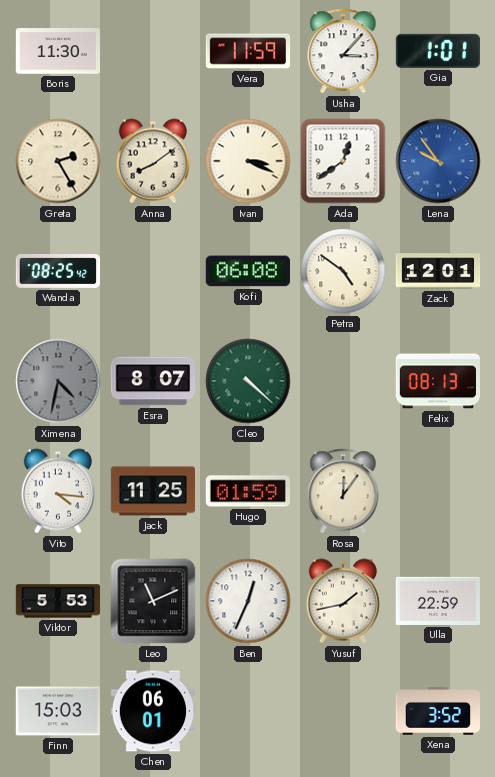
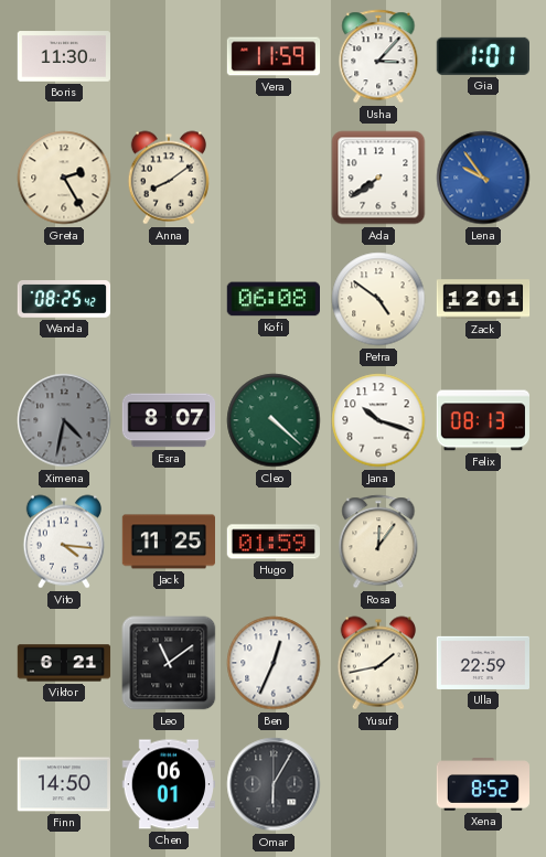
Ivan: 3:19 -> none (248, 161)
Ada: 12:39 -> 7:39 (378, 178)
Jana: none -> 10:18 (378, 420)
Viktor: 5:53 -> 6:21 (64, 663)
Leo: 11:11 -> 11:09 (169, 663)
Finn: 15:03 -> 14:50 (63, 784)
Omar: none -> 6:05 (274, 784)
Xena: 3:52 -> 8:52 (483, 784)
